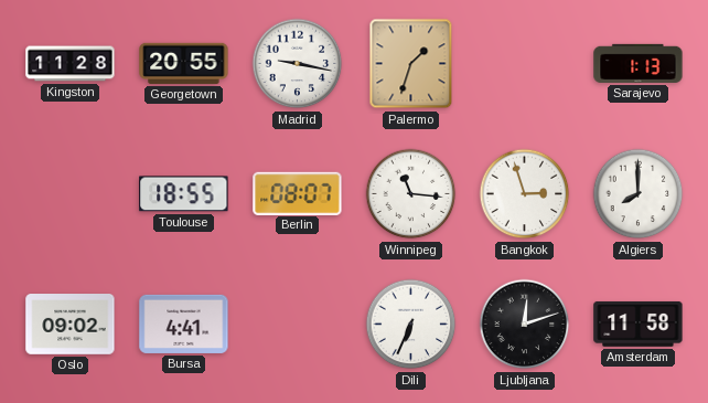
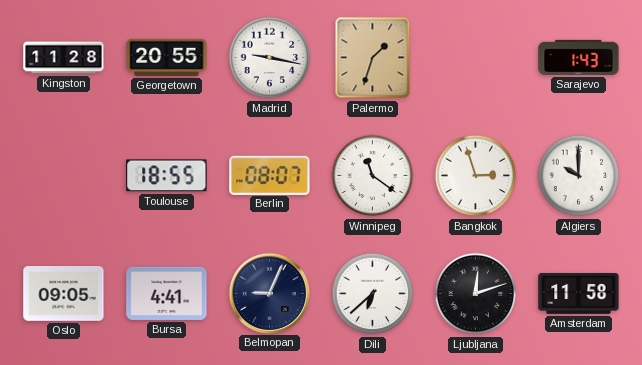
Sarajevo: 1:13 -> 1:43 (579, 57)
Winnipeg: 11:16 -> 11:21 (373, 176)
Algiers: 8:00 -> 10:00 (579, 176)
Oslo: 09:02 -> 09:05 (64, 294)
Belmopan: none -> 9:04 (269, 293)
Dili: 6:34 -> 6:38 (373, 294)
